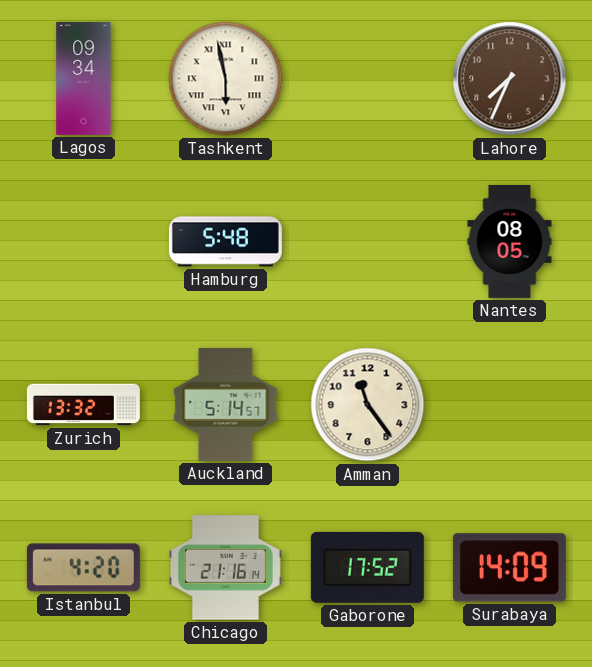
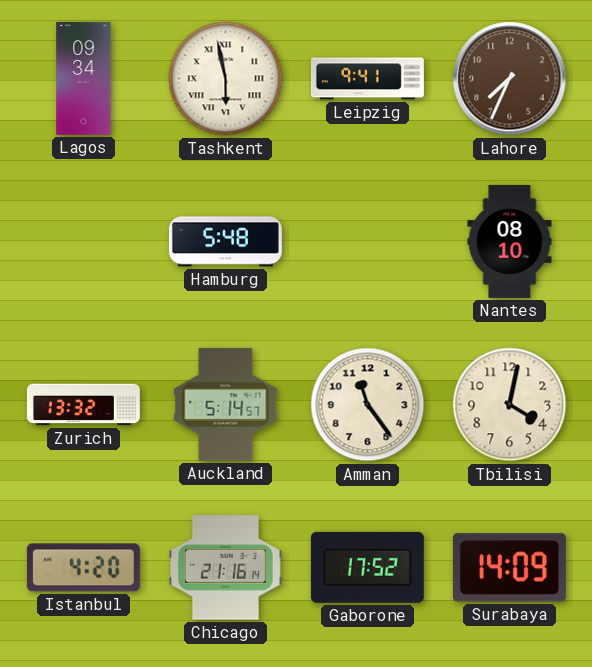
Leipzig: none -> 9:41 (367, 79)
Nantes: 08:05 -> 08:10 (510, 241)
Tbilisi: none -> 4:02 (510, 405)
